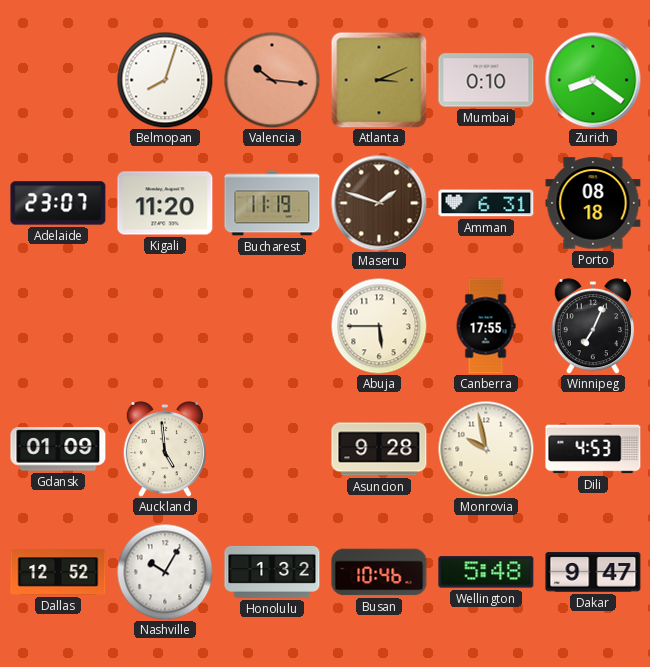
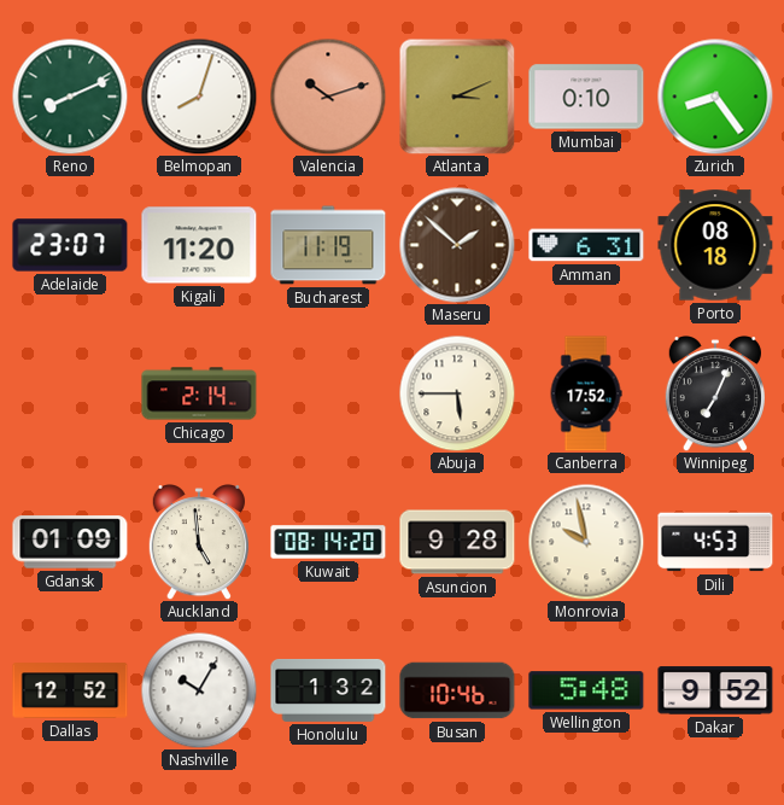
Reno: none -> 8:11 (70, 97)
Valencia: 10:16 -> 10:12 (328, 97)
Zurich: 8:21 -> 8:24 (715, 97)
Maseru: 1:48 -> 1:52 (457, 245)
Chicago: none -> 2:14 (199, 393)
Canberra: 17:55 -> 17:52 (586, 393)
Kuwait: none -> 08:14 (328, 542)
Dakar: 9:47 -> 9:52 (715, 690)
